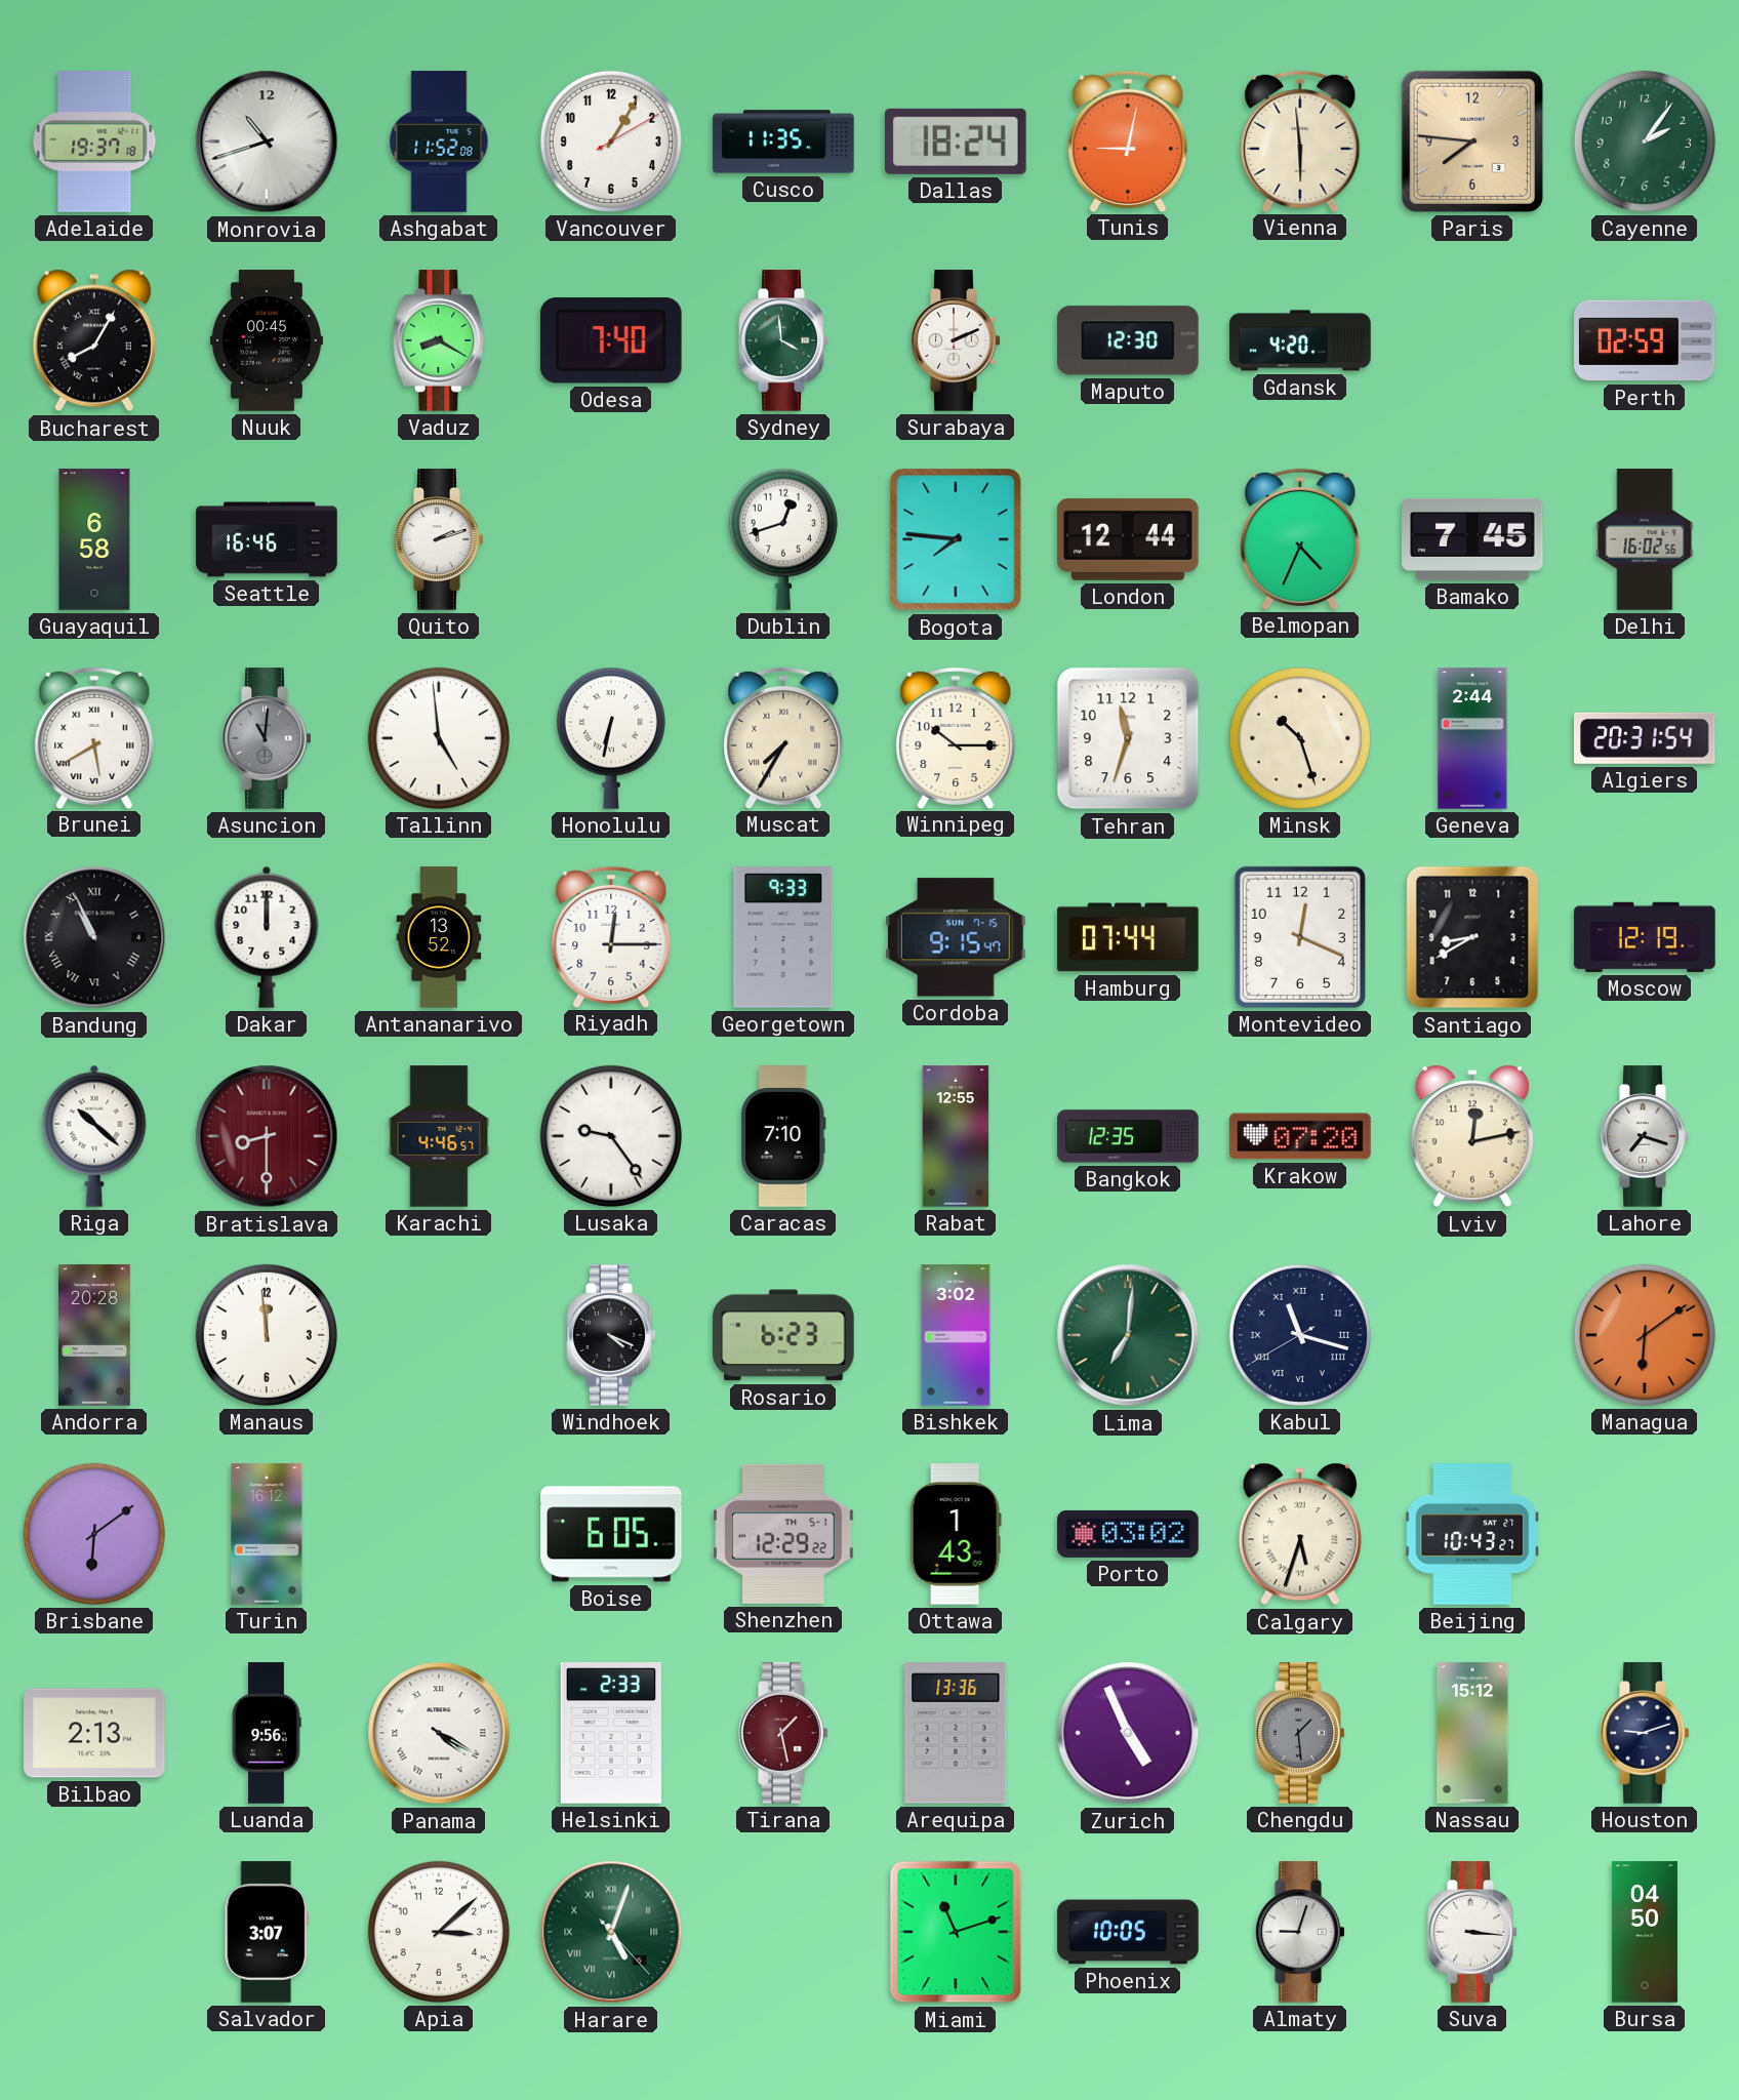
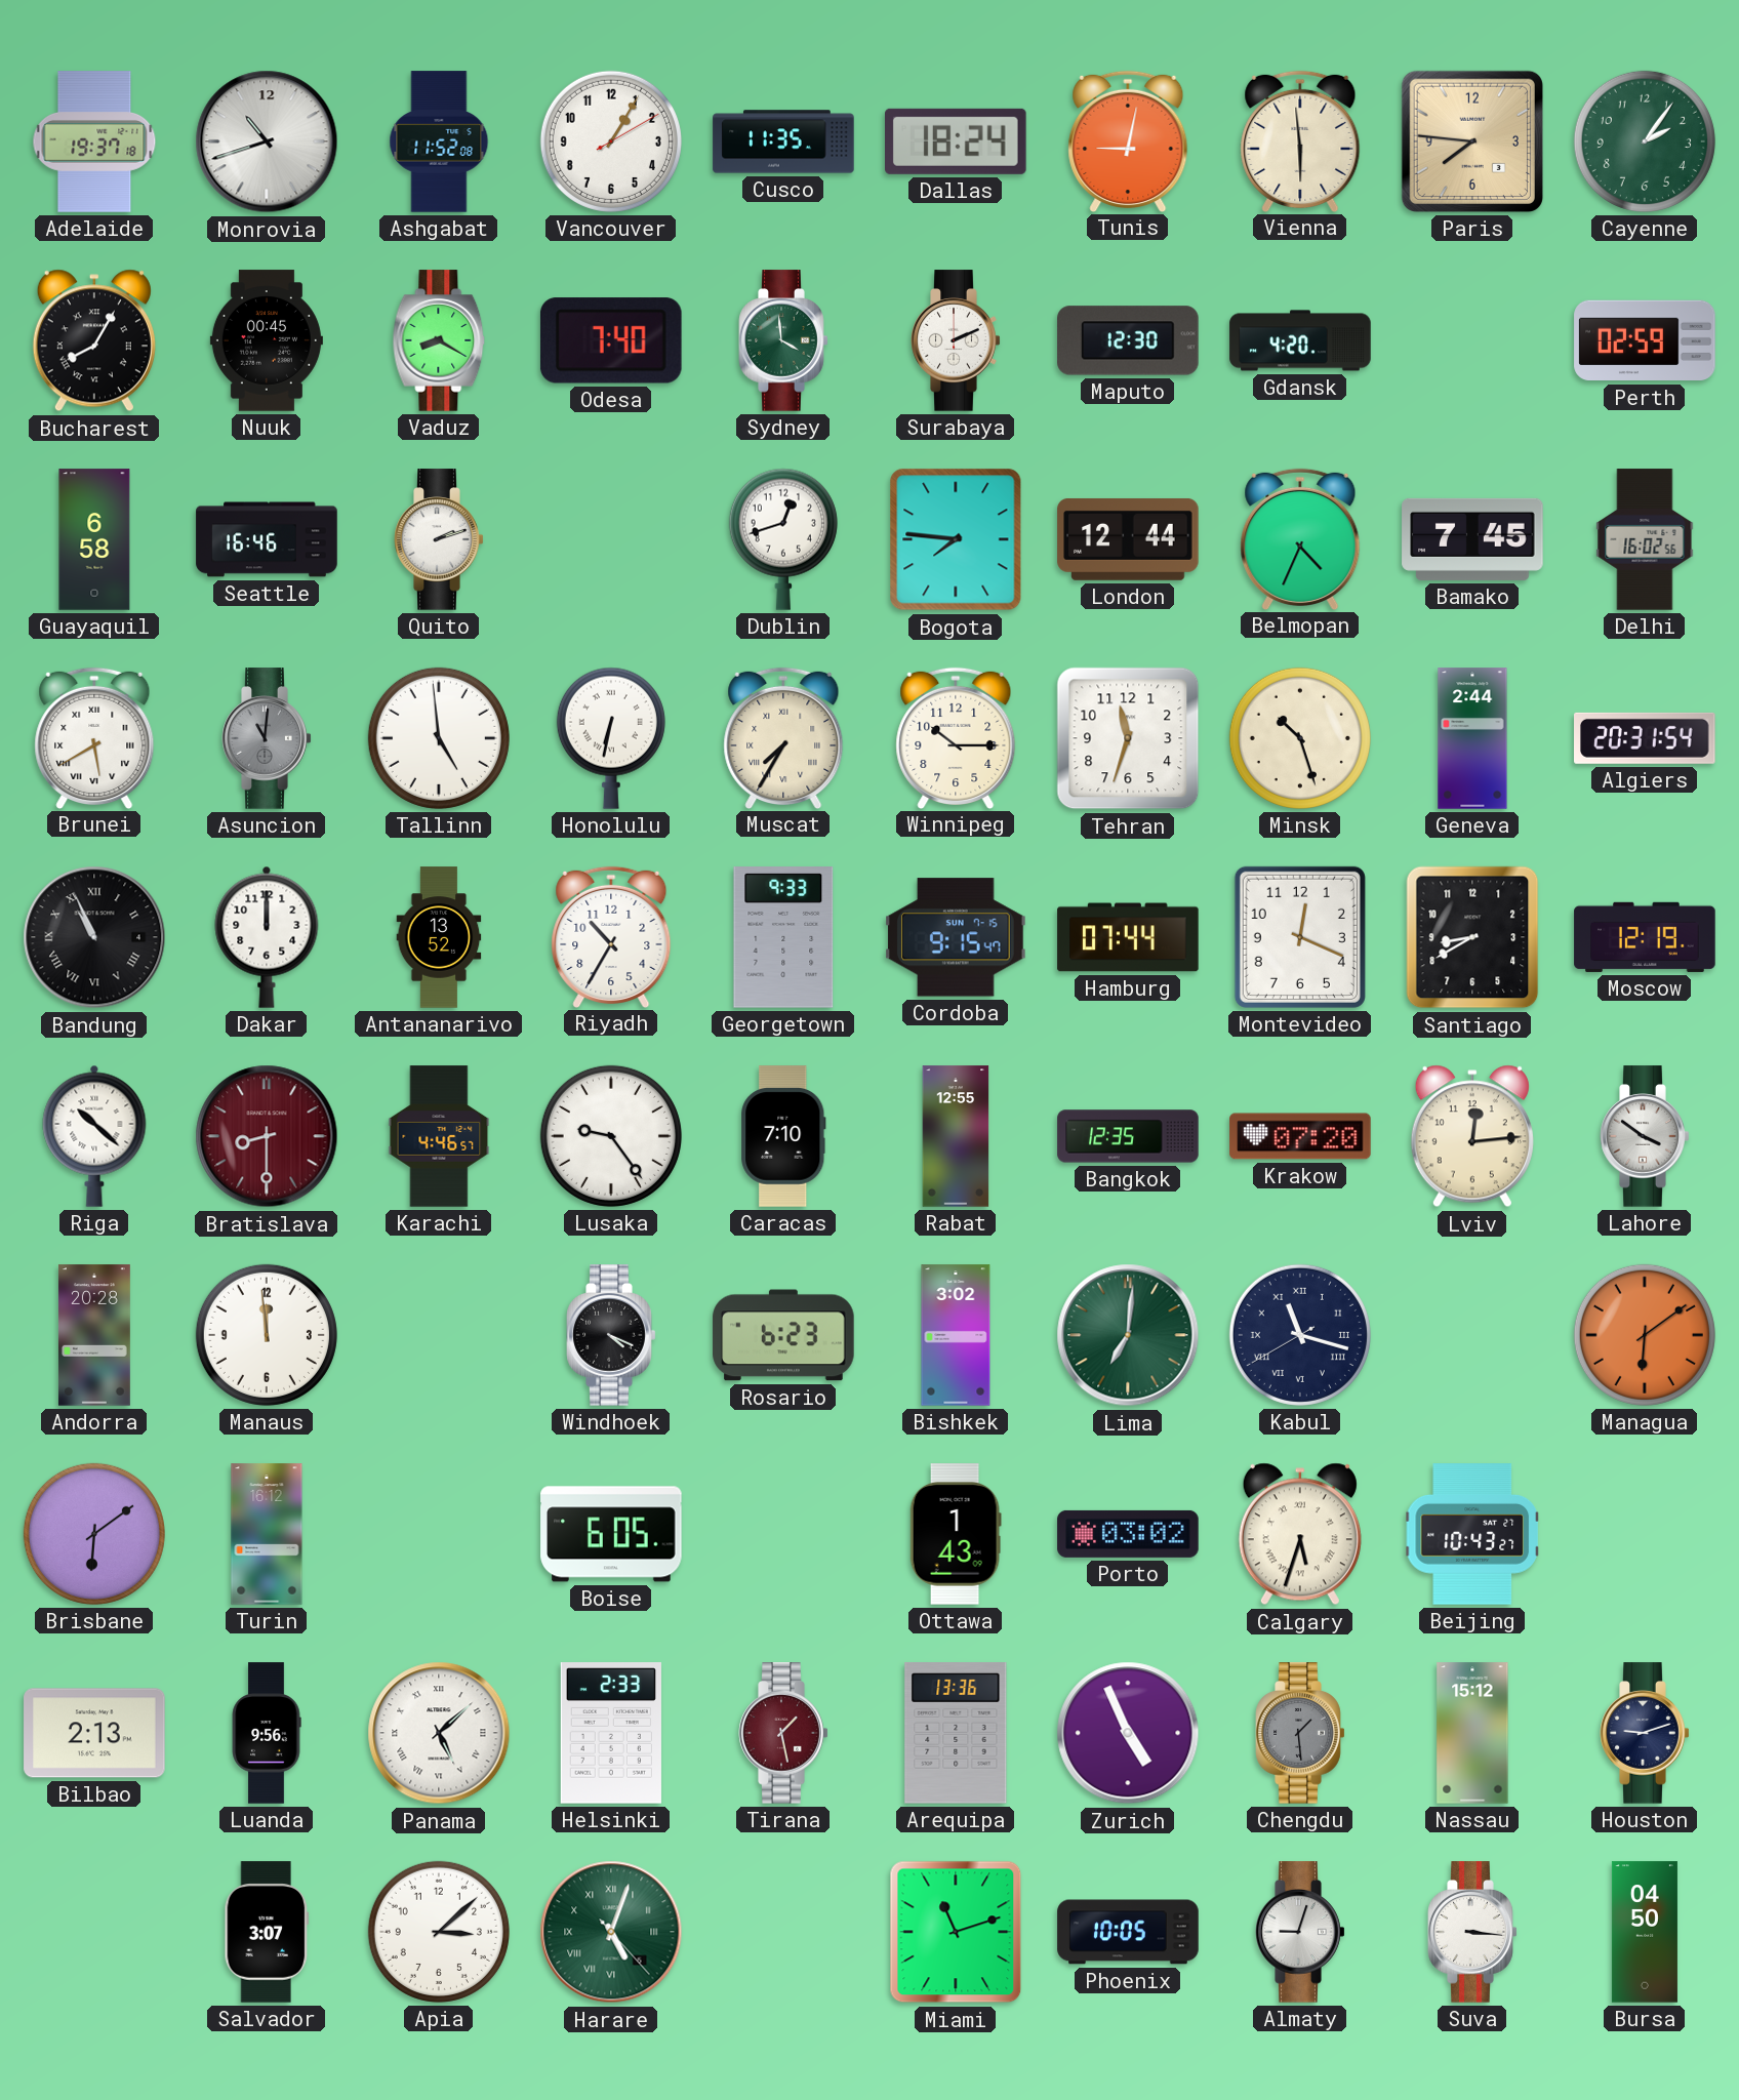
Riyadh: 12:15 -> 10:35 (611, 936)
Lviv: 12:13 -> 12:14 (1472, 1136)
Lahore: 7:18 -> 3:51 (1645, 1136)
Shenzhen: 12:29 -> none (783, 1534)
Panama: 4:20 -> 5:08 (439, 1733)
